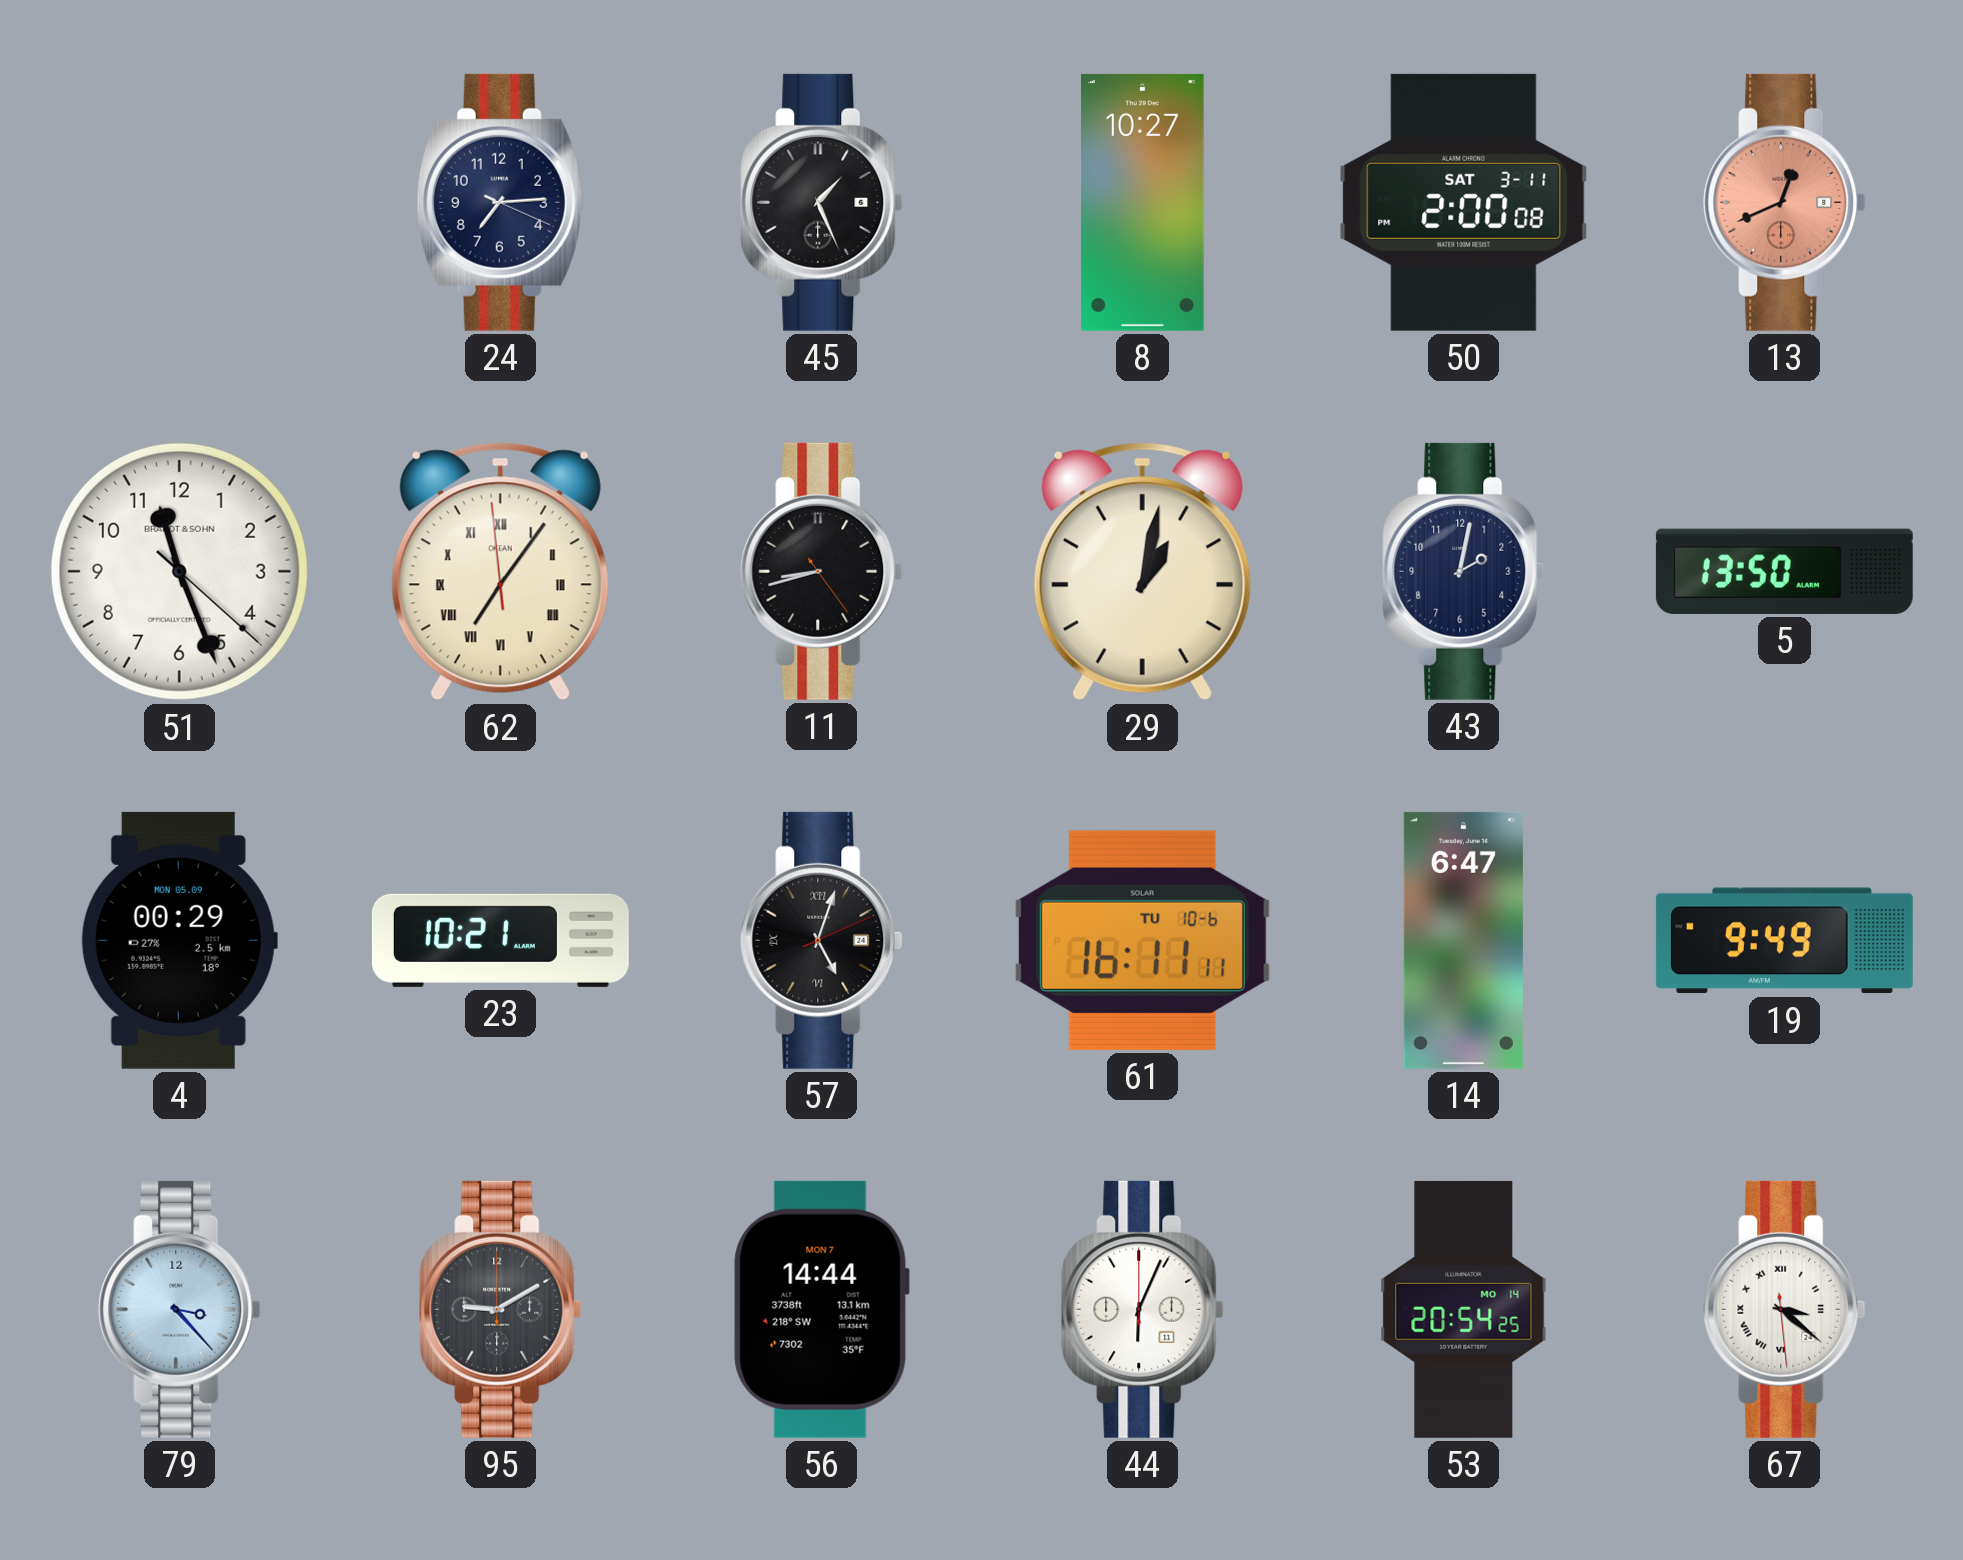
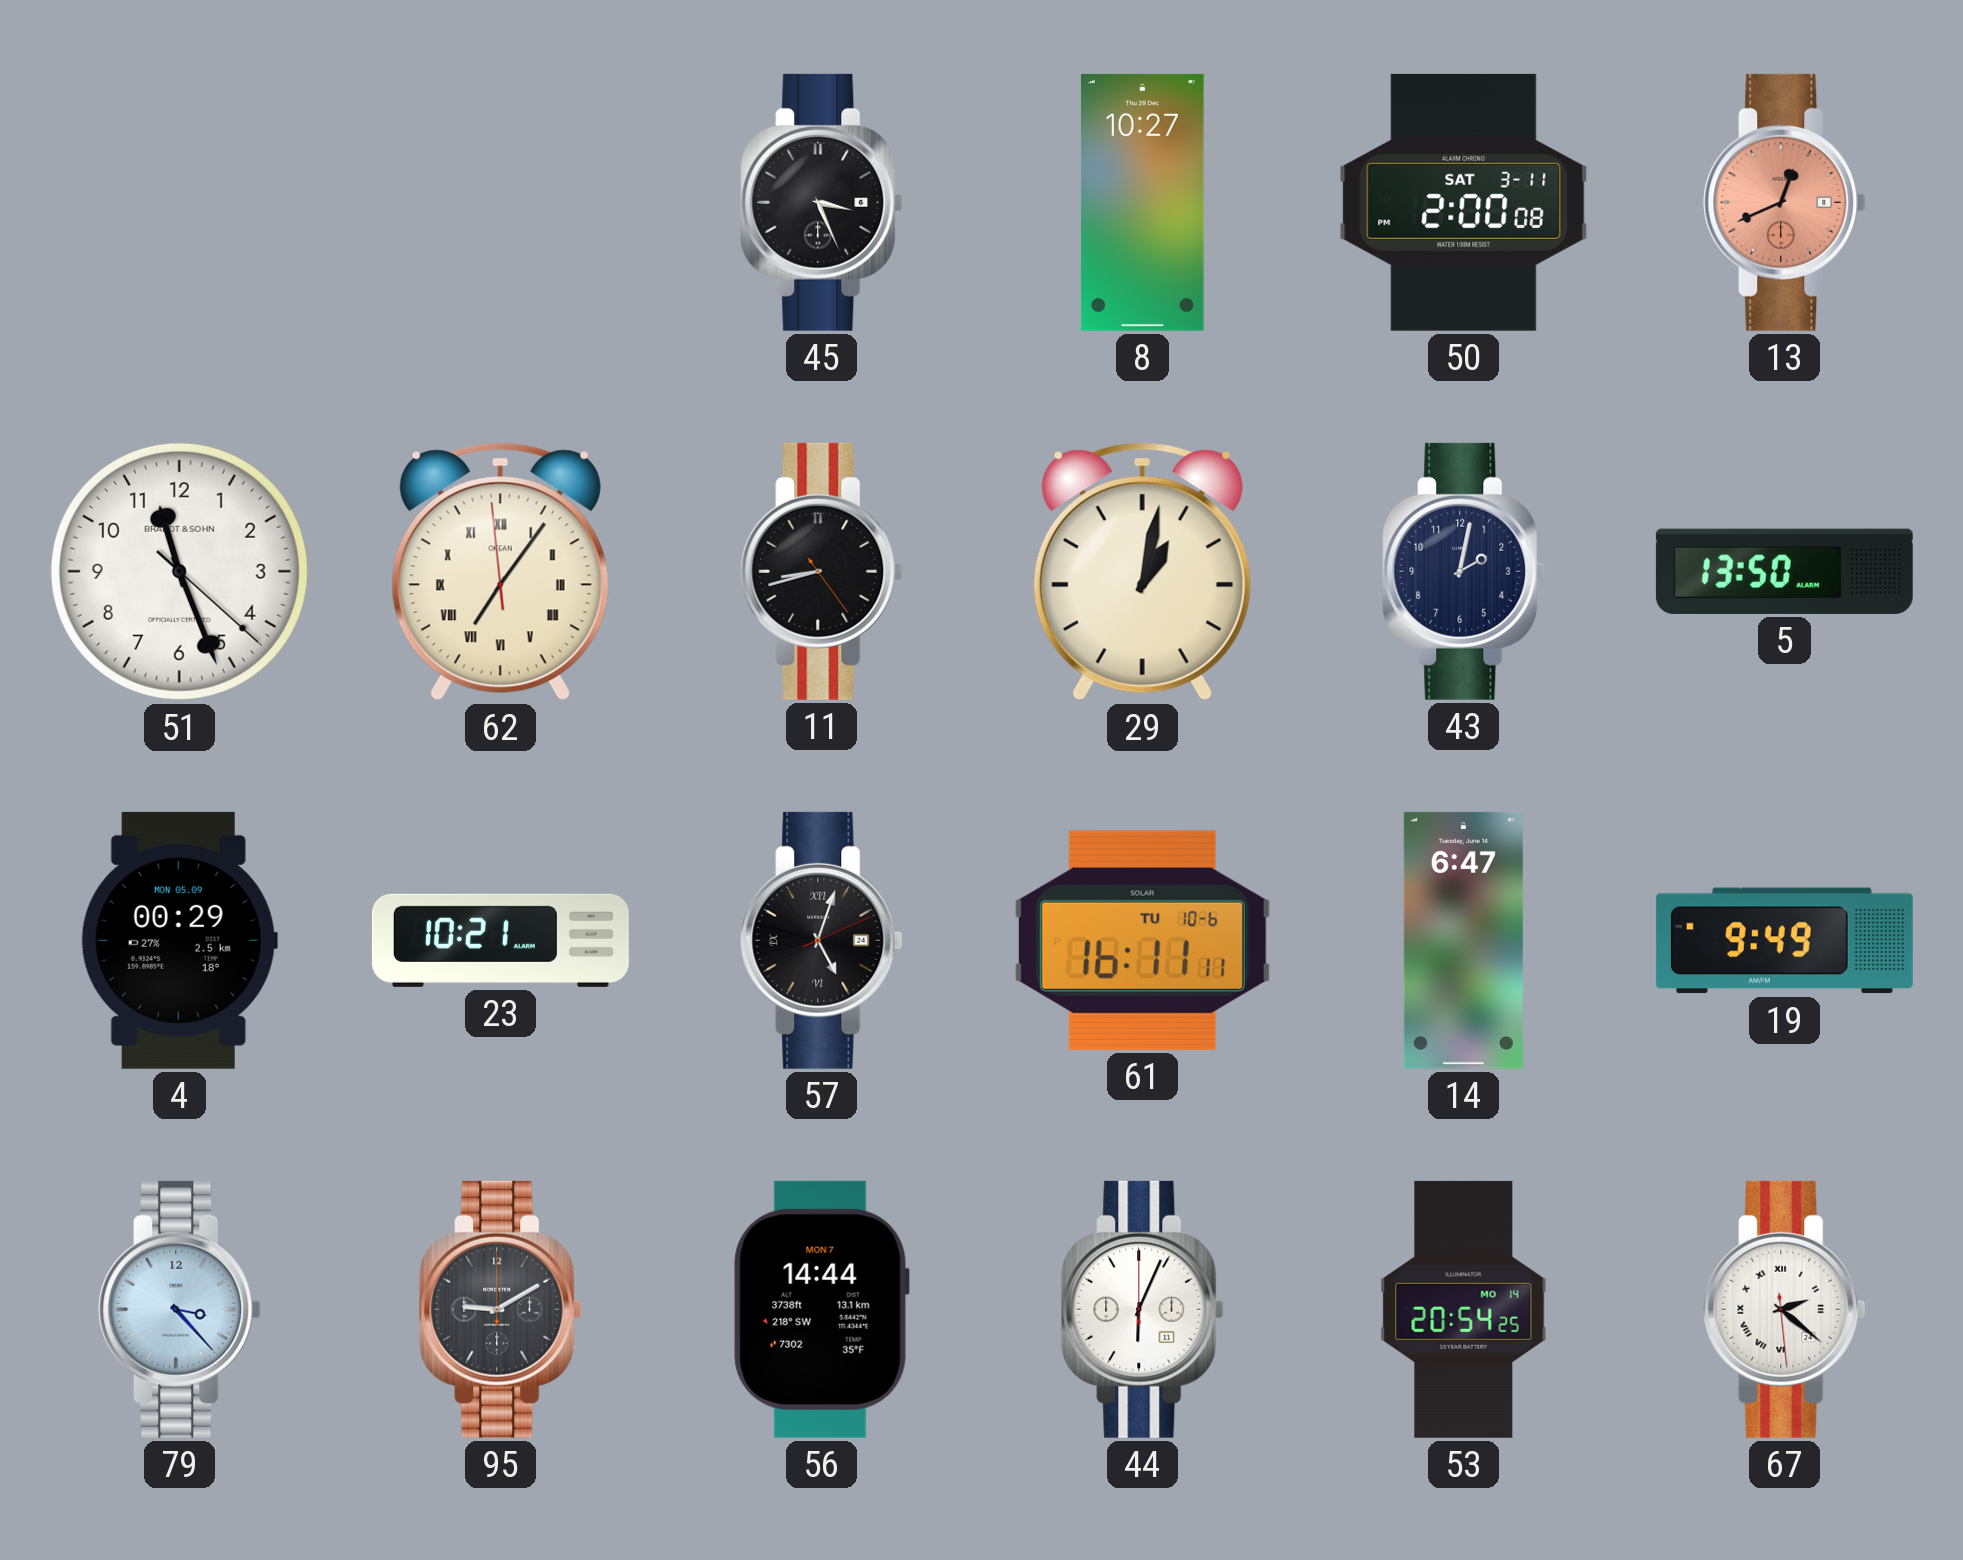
24: 7:14 -> none (500, 202)
45: 1:26 -> 3:26 (822, 202)
67: 3:21 -> 2:21 (1785, 1309)
